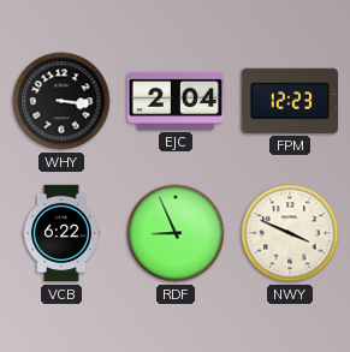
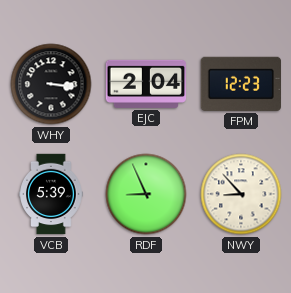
VCB: 6:22 -> 5:39 (51, 194)
NWY: 3:49 -> 8:53 (241, 194)
